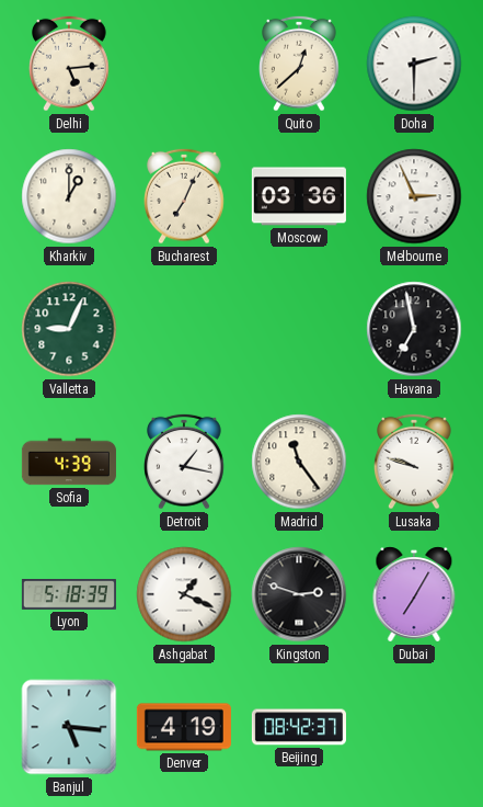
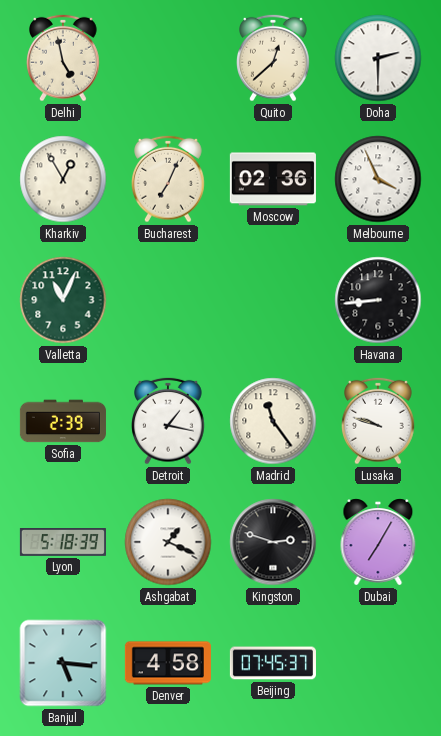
Delhi: 5:14 -> 4:58 (64, 58)
Kharkiv: 1:00 -> 12:55 (63, 179)
Moscow: 03:36 -> 02:36 (273, 179)
Melbourne: 2:56 -> 3:56 (378, 179)
Valletta: 9:04 -> 11:04 (63, 300)
Havana: 6:58 -> 8:44 (378, 300)
Sofia: 4:39 -> 2:39 (63, 421)
Denver: 4:19 -> 4:58 (168, 663)
Beijing: 08:42 -> 07:45 (273, 663)
